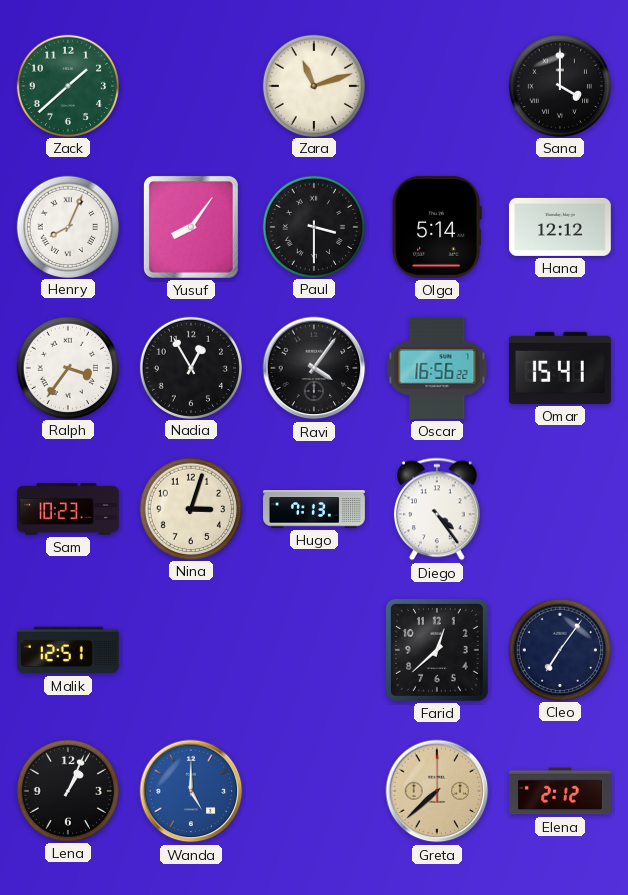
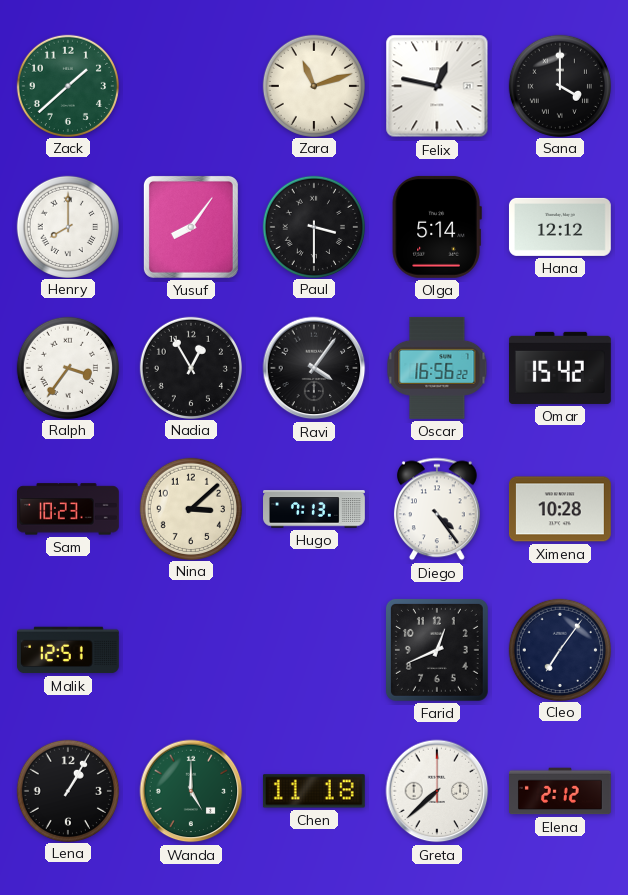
Felix: none -> 12:47 (437, 86)
Henry: 8:04 -> 8:00 (67, 226)
Omar: 15:41 -> 15:42 (560, 368)
Nina: 3:03 -> 3:08 (190, 508)
Ximena: none -> 10:28 (560, 509)
Farid: 12:38 -> 12:41 (437, 650)
Lena: 1:04 -> 1:05 (67, 790)
Wanda dial: blue -> green (191, 791)
Chen: none -> 11:18 (314, 791)
Greta dial: champagne -> white (437, 791)
